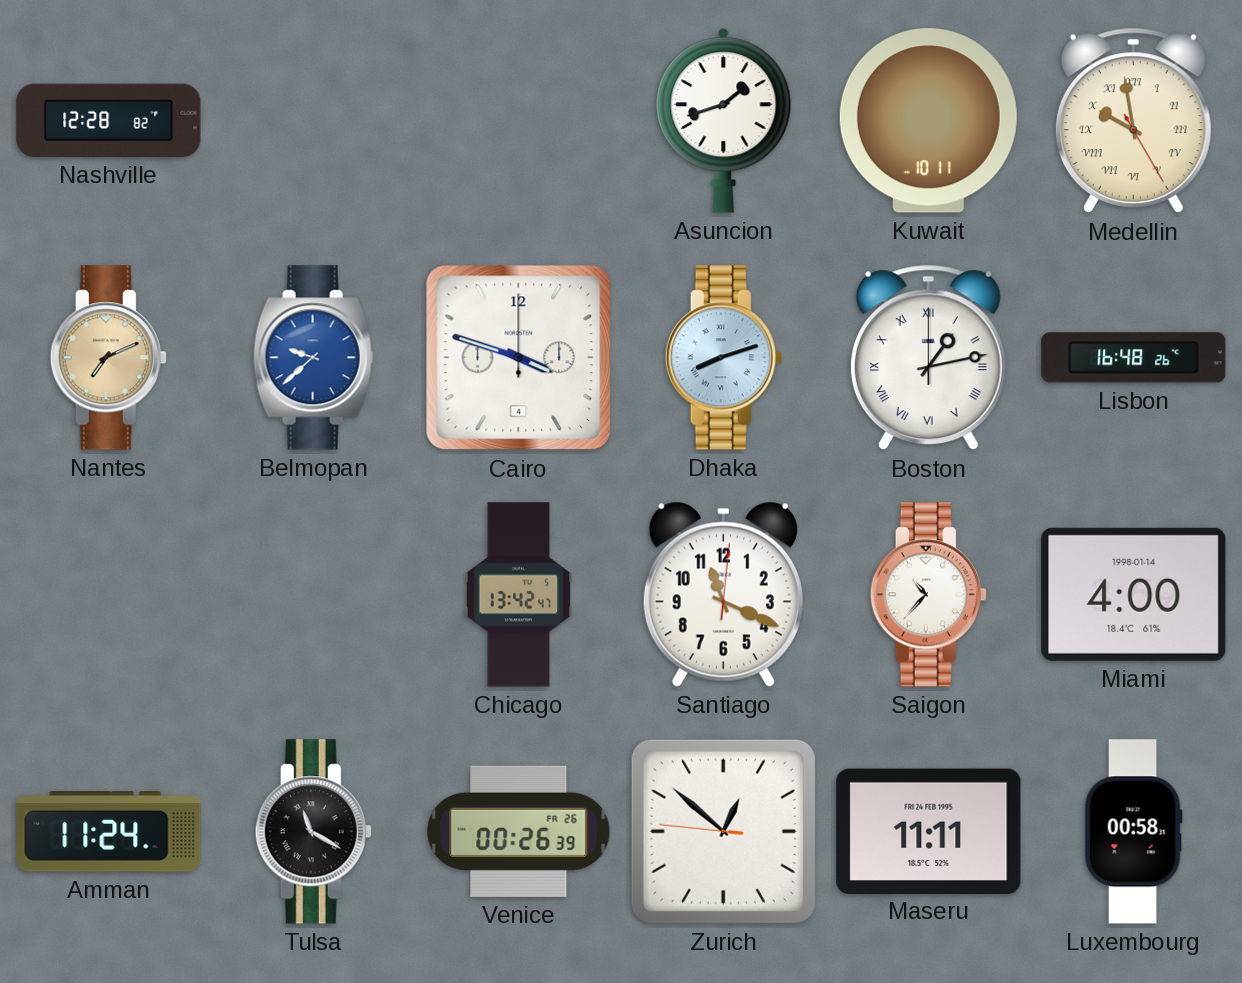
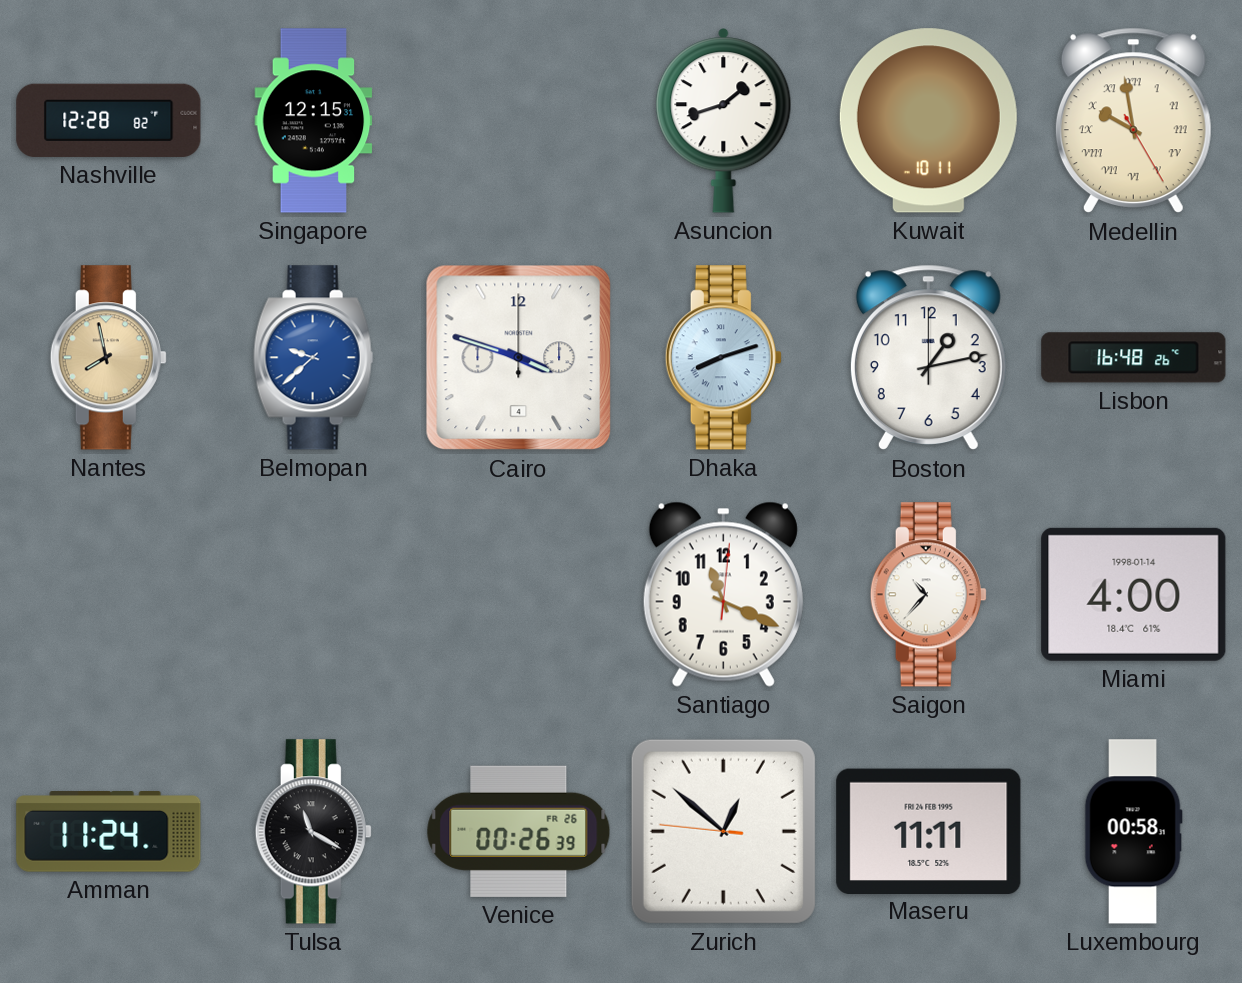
Singapore: none -> 12:15 (314, 121)
Nantes: 7:11 -> 7:58 (108, 358)
Boston numerals: Roman -> Arabic (928, 358)
Chicago: 13:42 -> none (519, 595)
